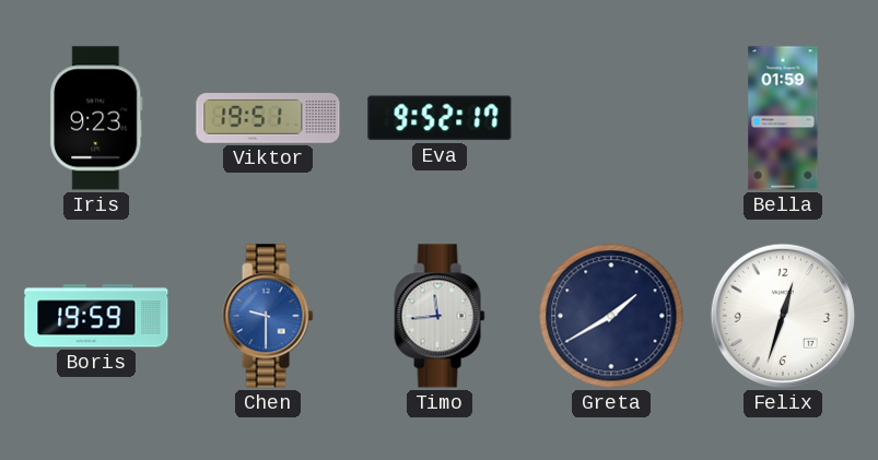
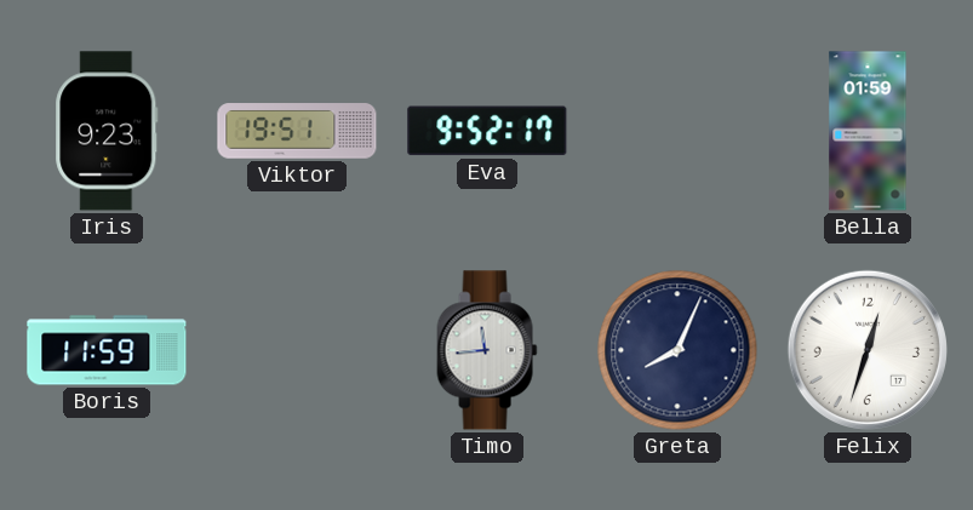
Boris: 19:59 -> 11:59 (107, 350)
Chen: 9:30 -> none (268, 316)
Greta: 1:40 -> 8:04 (677, 350)
